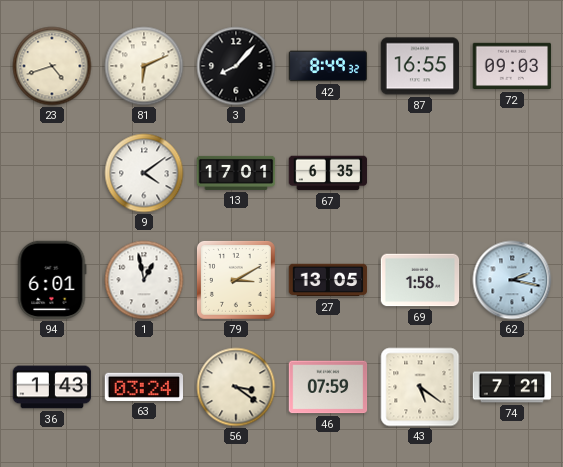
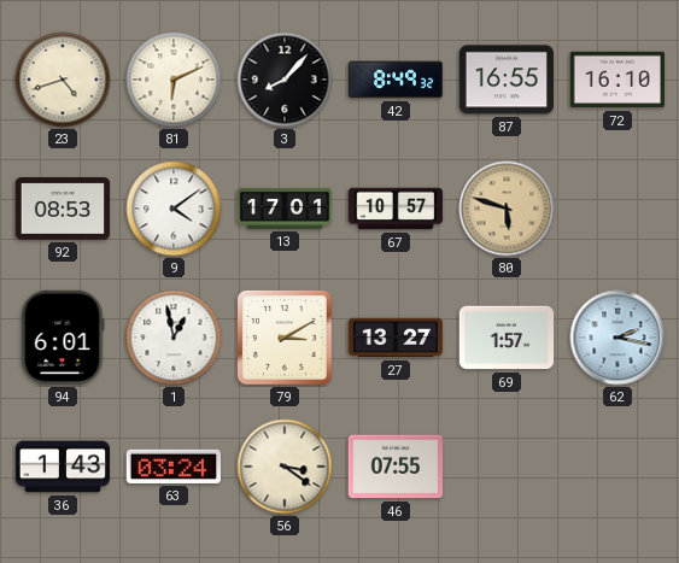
72: 09:03 -> 16:10 (617, 80)
92: none -> 08:53 (63, 209)
67: 6:35 -> 10:57 (396, 209)
80: none -> 5:48 (507, 209)
27: 13:05 -> 13:27 (396, 338)
69: 1:58 -> 1:57 (507, 338)
46: 07:59 -> 07:55 (396, 467)
43: 5:21 -> none (420, 387)
74: 7:21 -> none (512, 387)
